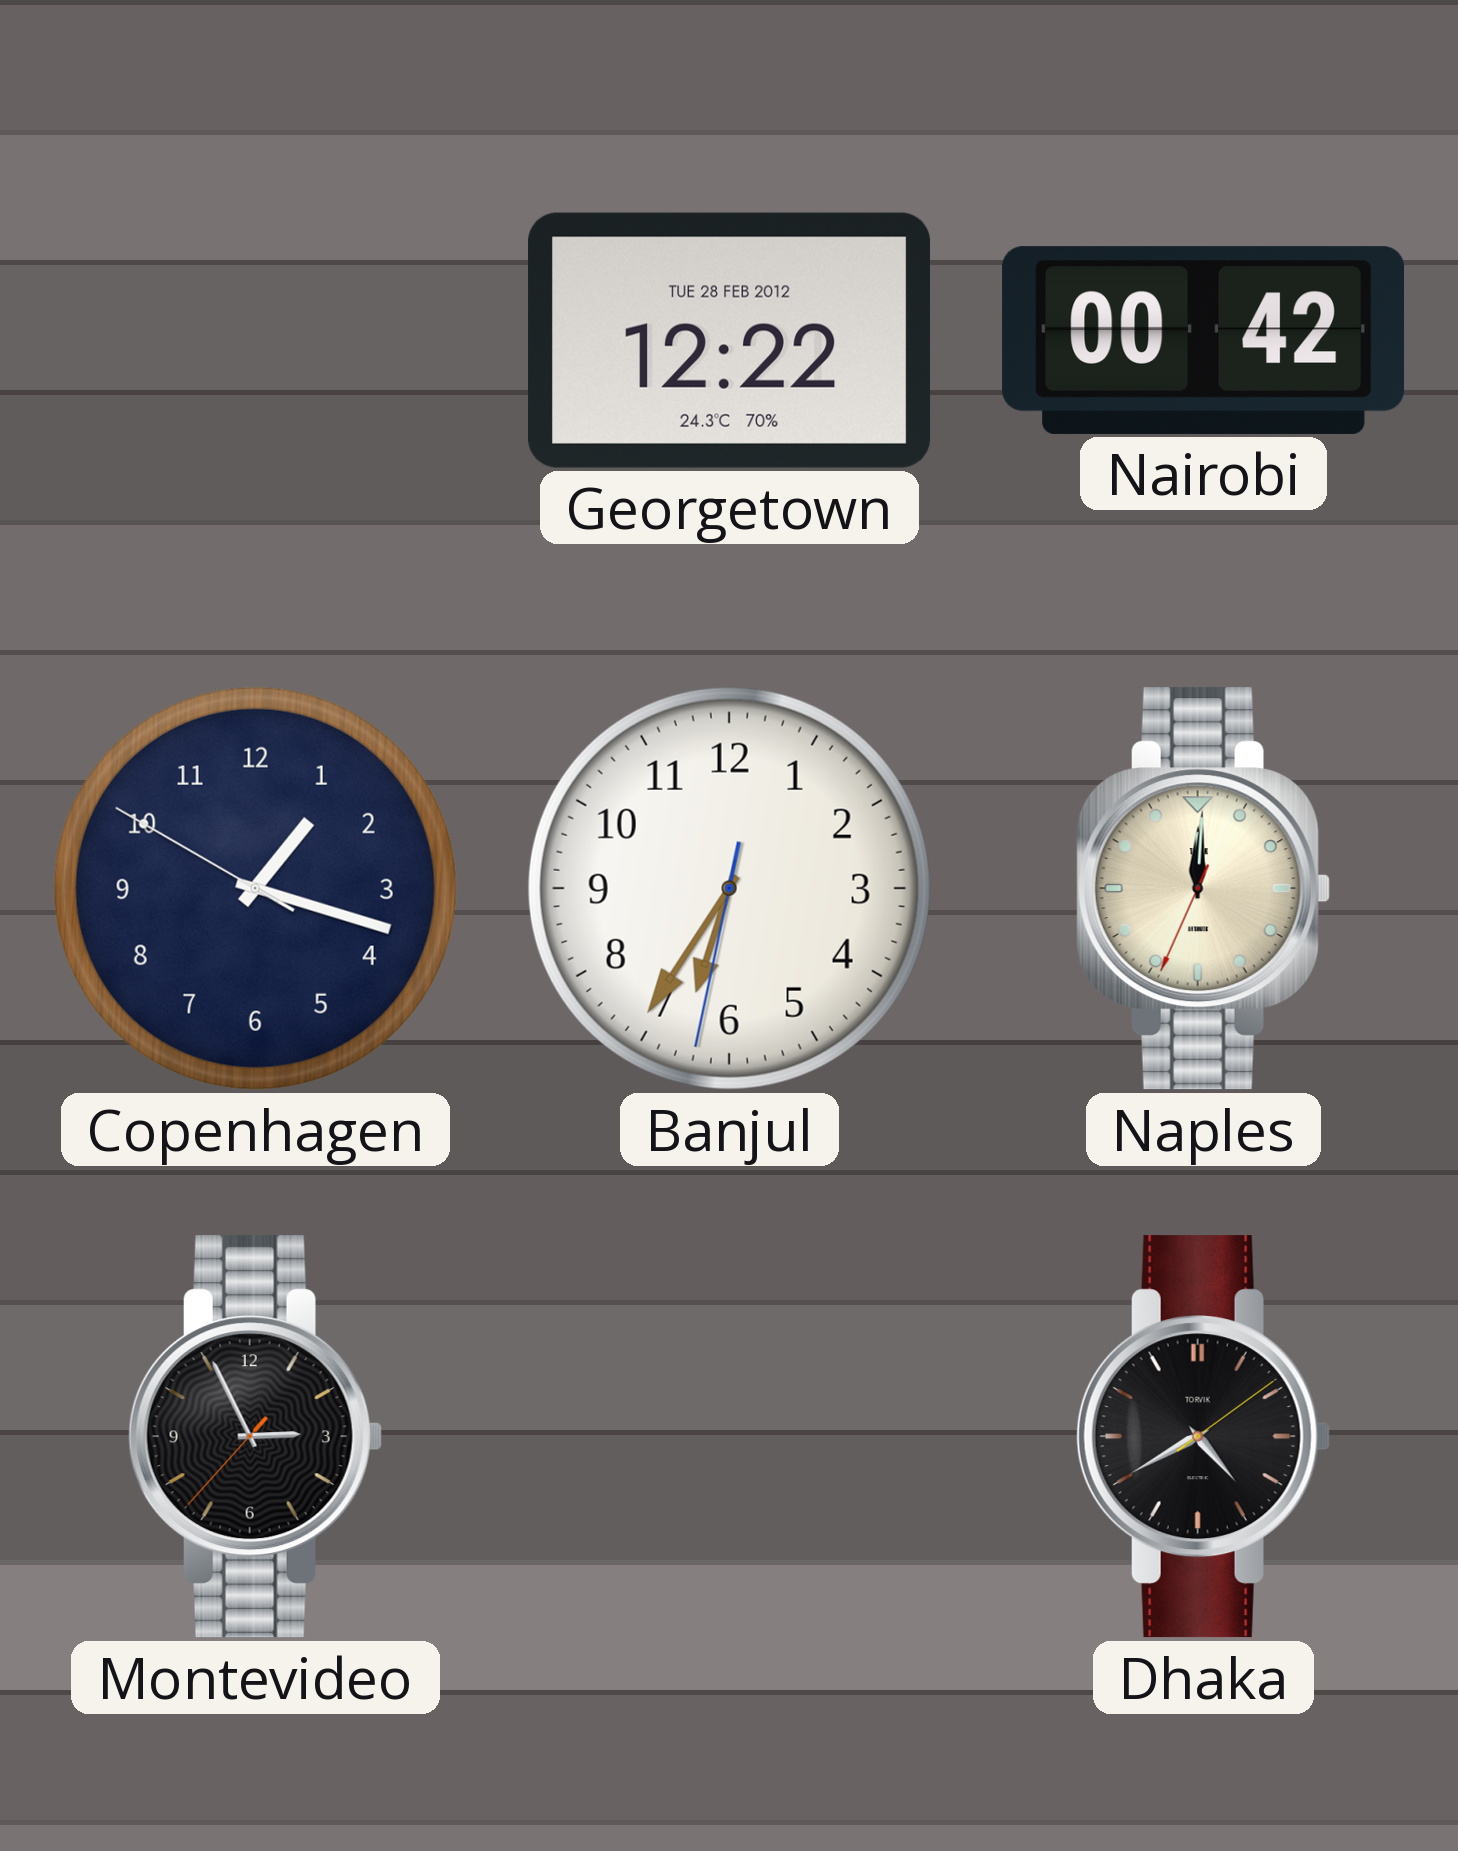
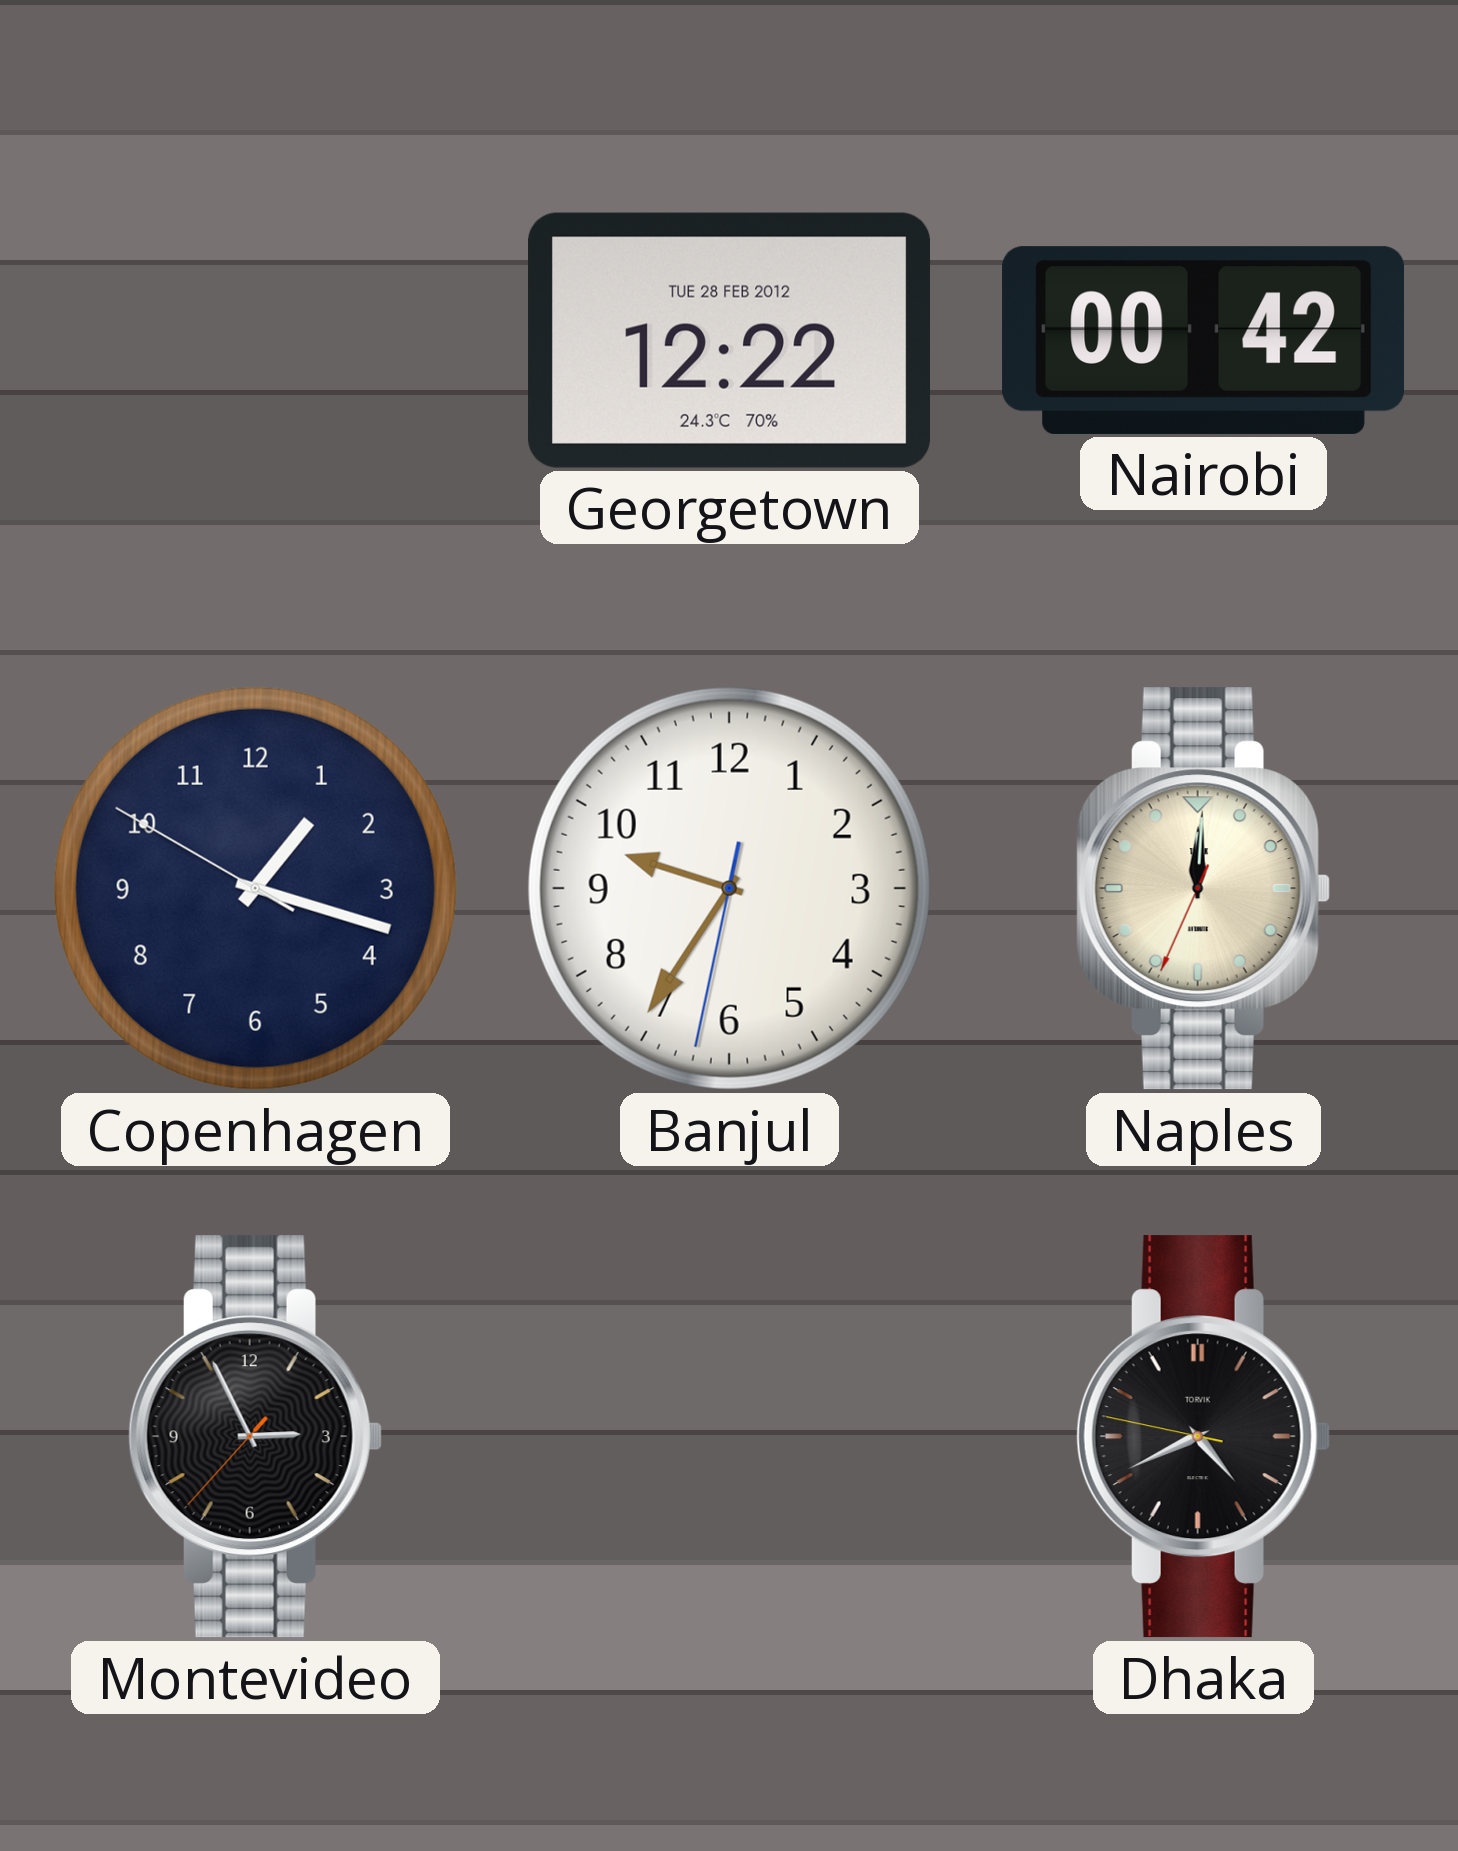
Banjul: 6:35 -> 9:35 (729, 888)
Dhaka: 4:40:09 -> 4:40:47 (1203, 1437)
